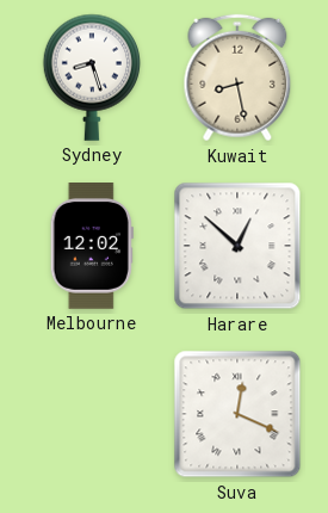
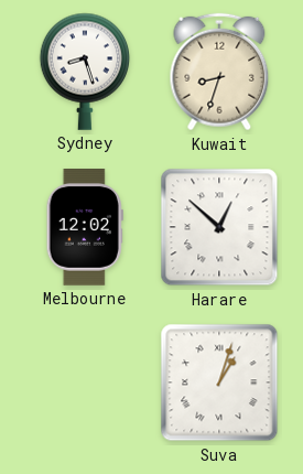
Kuwait: 8:28 -> 8:33 (219, 72)
Suva: 12:19 -> 1:03 (219, 383)
